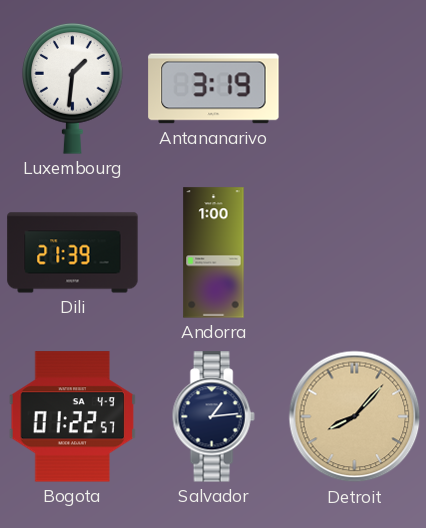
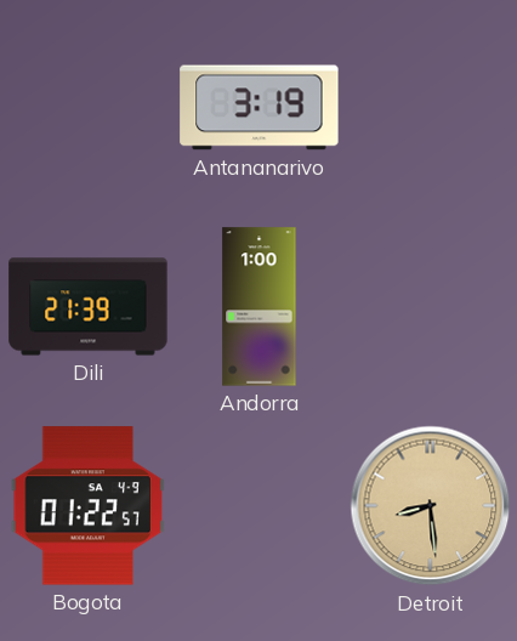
Luxembourg: 1:31 -> none (73, 89)
Salvador: 1:14 -> none (213, 417)
Detroit: 8:07 -> 8:29 (431, 506)
